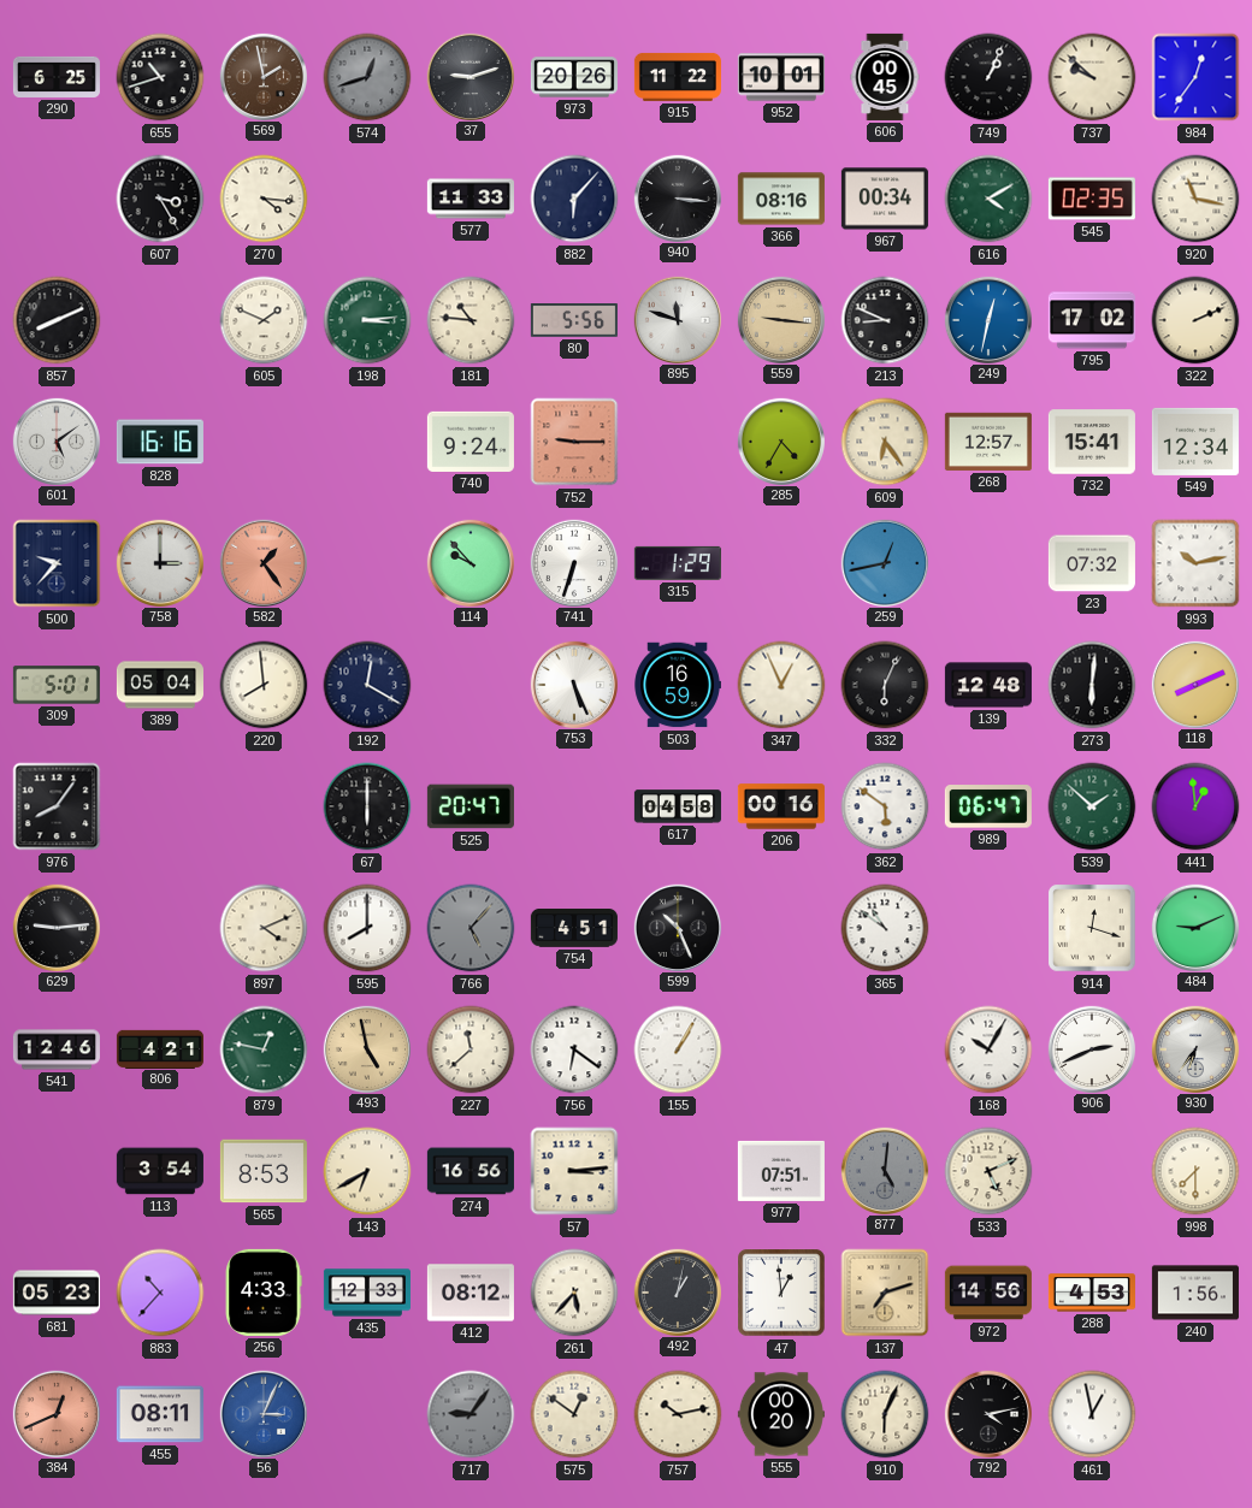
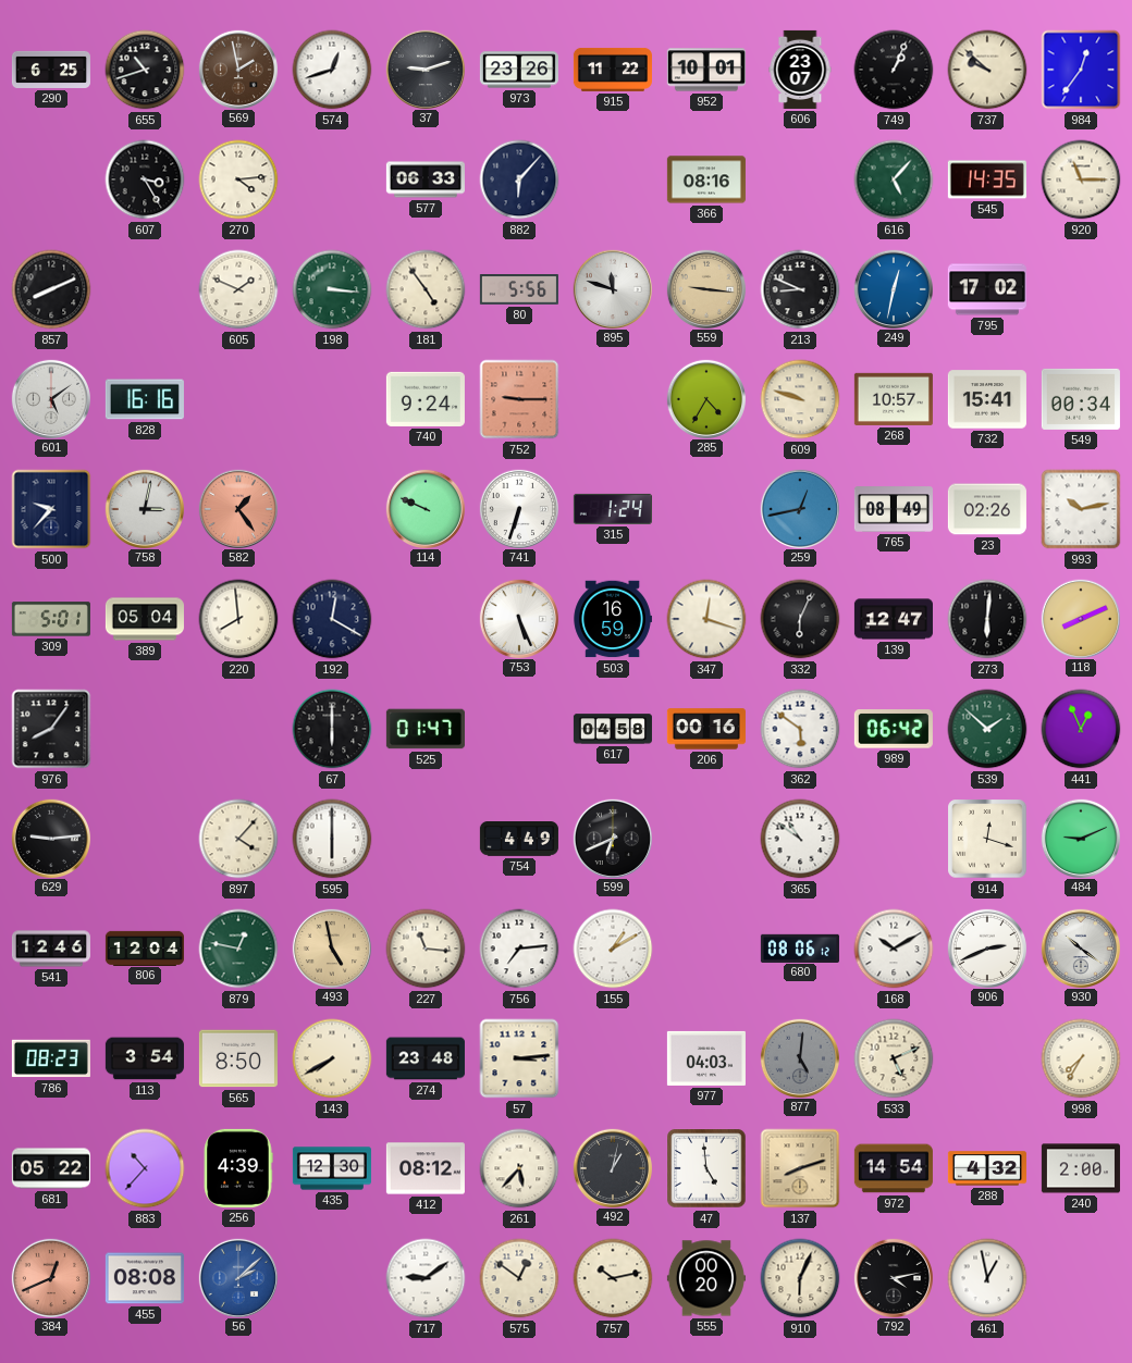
574 dial: grey -> white (332, 70)
973: 20:26 -> 23:26 (519, 70)
606: 00:45 -> 23:07 (800, 70)
270: 4:16 -> 4:14 (238, 179)
577: 11:33 -> 06:33 (426, 179)
940: 3:16 -> none (677, 197)
967: 00:34 -> none (885, 199)
616: 4:10 -> 5:07 (894, 179)
545: 02:35 -> 14:35 (987, 179)
920: 11:17 -> 11:15 (1081, 179)
198: 3:14 -> 3:16 (332, 289)
181: 10:46 -> 4:54 (426, 289)
322: 2:11 -> none (1195, 320)
609: 6:24 -> 9:48 (800, 399)
268: 12:57 -> 10:57 (894, 399)
549: 12:34 -> 00:34 (1081, 399)
758: 3:00 -> 3:02 (144, 508)
114: 9:53 -> 9:49 (424, 508)
315: 1:29 -> 1:24 (613, 509)
765: none -> 08:49 (894, 509)
23: 07:32 -> 02:26 (987, 509)
347: 12:56 -> 12:18 (706, 619)
139: 12:48 -> 12:47 (894, 619)
525: 20:47 -> 01:47 (426, 729)
989: 06:47 -> 06:42 (894, 729)
441: 12:59 -> 12:56 (1081, 729)
897: 4:11 -> 4:07 (238, 839)
595: 8:00 -> 6:00 (332, 839)
766: 5:07 -> none (471, 928)
754: 4:51 -> 4:49 (519, 840)
599: 10:26 -> 6:41 (612, 838)
806: 4:21 -> 12:04 (145, 947)
227: 11:38 -> 11:16 (426, 949)
756: 6:21 -> 7:14 (519, 949)
155: 1:05 -> 1:10 (613, 949)
680: none -> 08:06 (800, 947)
168: 10:05 -> 10:10 (894, 949)
930: 6:36 -> 10:21 (1080, 947)
786: none -> 08:23 (51, 1058)
565: 8:53 -> 8:50 (238, 1058)
143: 6:40 -> 7:40 (332, 1058)
274: 16:56 -> 23:48 (426, 1058)
977: 07:51 -> 04:03 (706, 1058)
998: 7:30 -> 7:35 (1081, 1058)
681: 05:23 -> 05:22 (51, 1168)
256: 4:33 -> 4:39 (238, 1168)
435: 12:33 -> 12:30 (332, 1168)
47: 12:59 -> 4:59 (706, 1168)
137: 7:12 -> 8:12 (800, 1168)
972: 14:56 -> 14:54 (894, 1168)
288: 4:53 -> 4:32 (987, 1168)
240: 1:56 -> 2:00 (1081, 1168)
455: 08:11 -> 08:08 (145, 1278)
56: 3:04 -> 2:08 (237, 1277)
717: 9:06 -> 9:09 (426, 1278)
717 dial: grey -> white (426, 1278)
